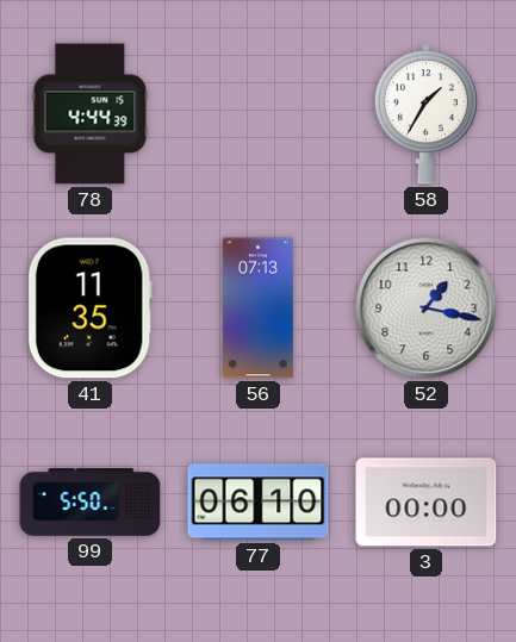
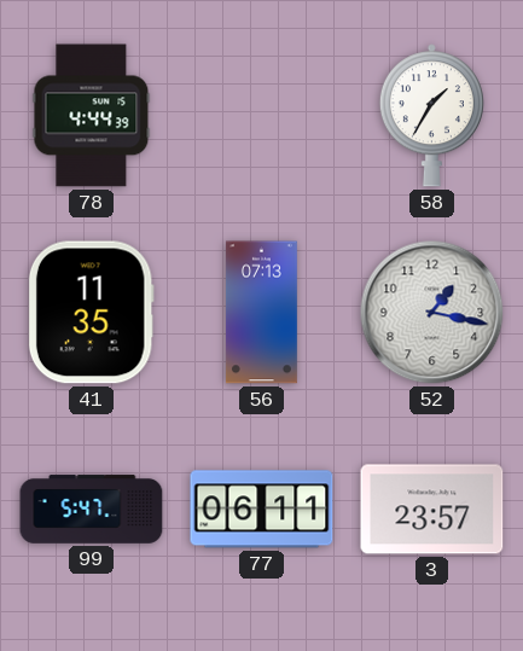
99: 5:50 -> 5:47 (92, 510)
77: 06:10 -> 06:11 (262, 510)
3: 00:00 -> 23:57 (432, 510)
